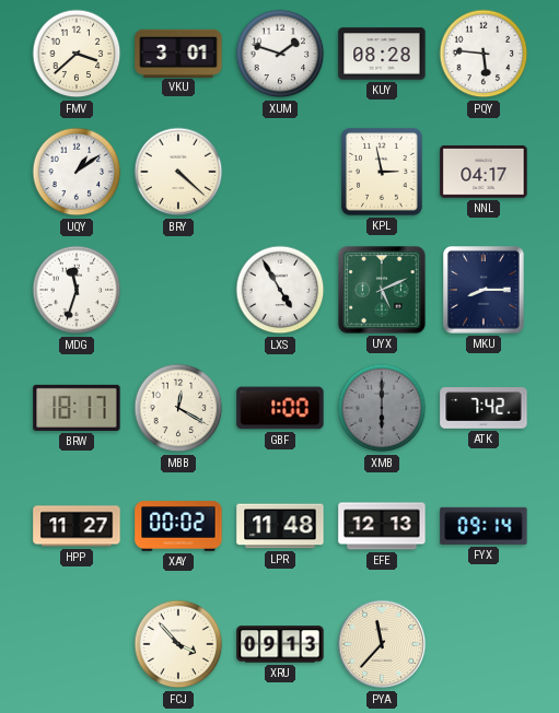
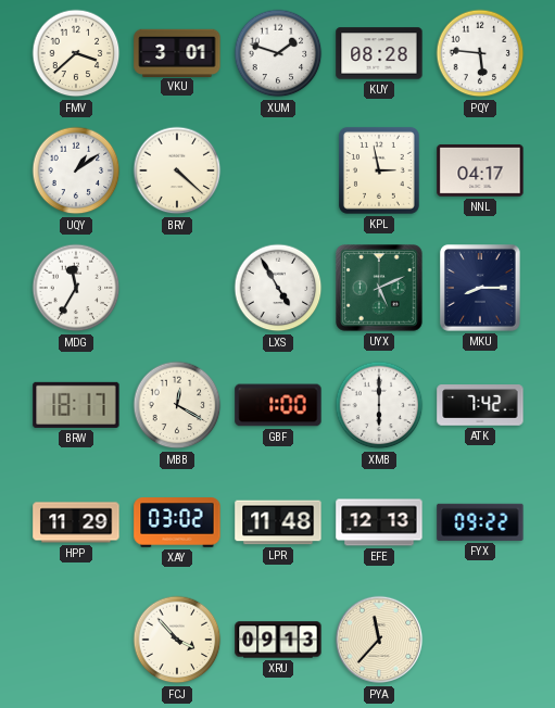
MDG: 11:33 -> 11:35 (76, 288)
XMB dial: grey -> white (379, 405)
HPP: 11:27 -> 11:29 (76, 522)
XAY: 00:02 -> 03:02 (177, 522)
FYX: 09:14 -> 09:22 (480, 522)
